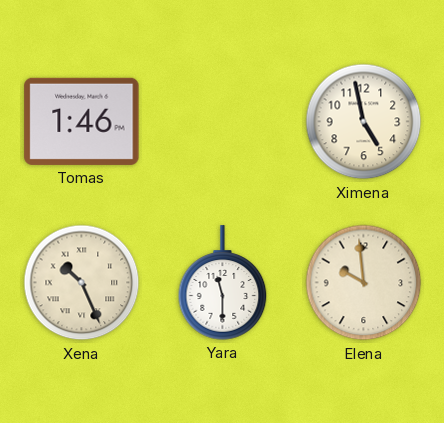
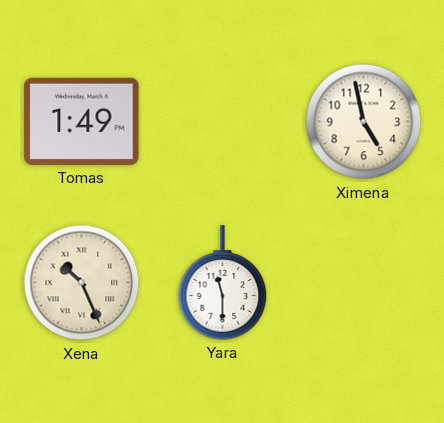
Tomas: 1:46 -> 1:49 (82, 121)
Elena: 9:59 -> none (364, 283)
